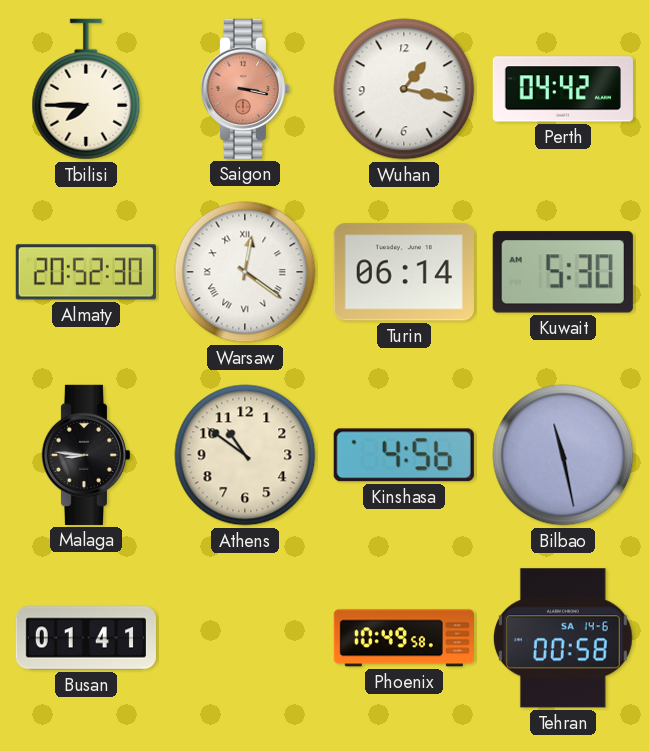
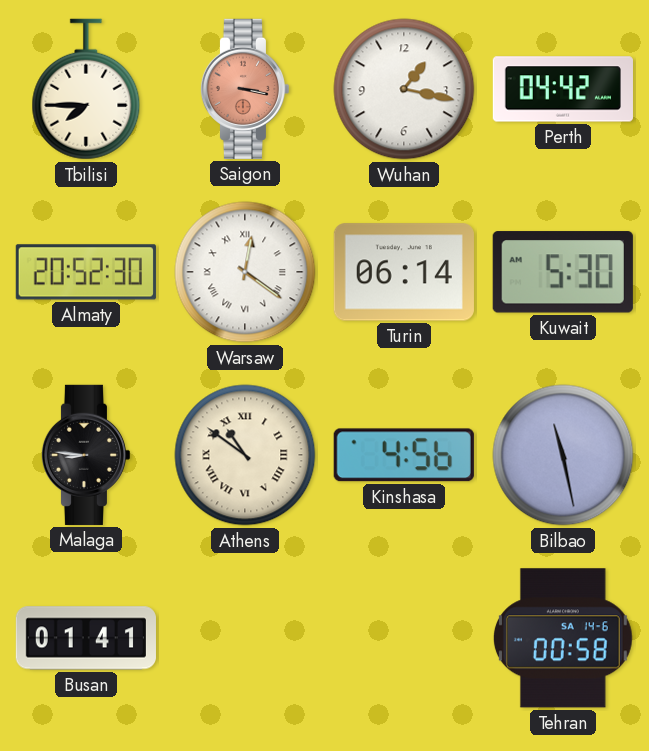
Athens numerals: Arabic -> Roman (245, 455)
Phoenix: 10:49 -> none (404, 638)
